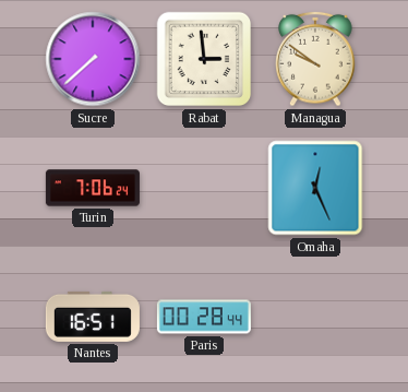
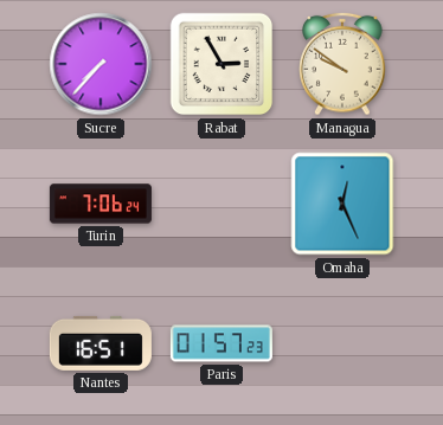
Sucre: 7:38 -> 7:37 (101, 64)
Rabat: 2:59 -> 2:55 (221, 64)
Paris: 00:28 -> 01:57 (221, 343)
